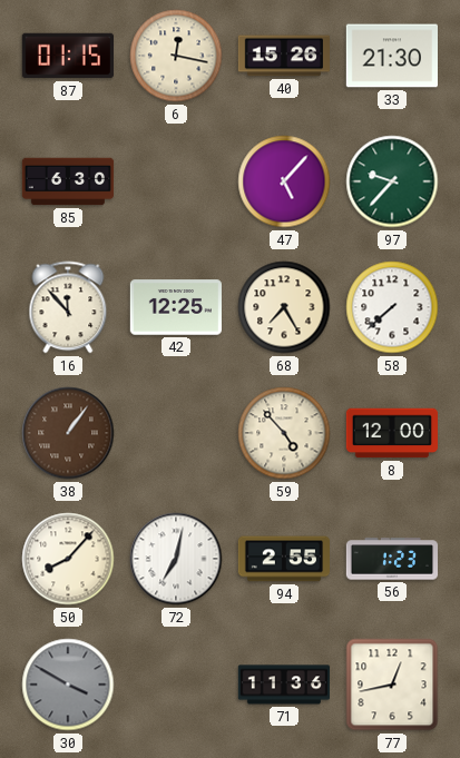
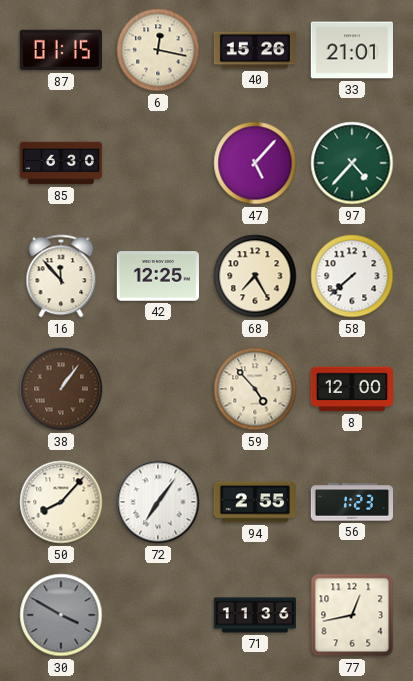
33: 21:30 -> 21:01 (351, 50)
97: 9:37 -> 4:37 (352, 163)
72: 7:02 -> 7:06 (158, 502)
